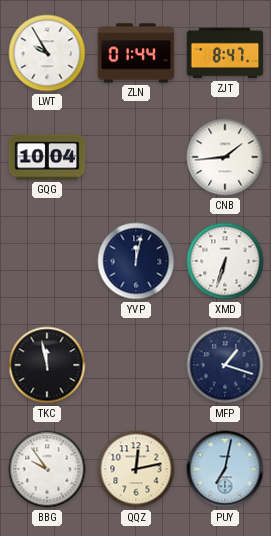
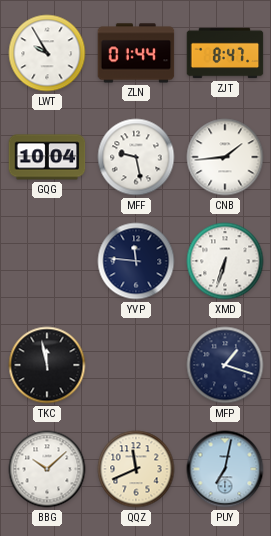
MFF: none -> 9:28 (136, 157)
YVP: 12:02 -> 11:46 (136, 261)
BBG: 9:54 -> 10:08 (47, 469)
QQZ: 12:13 -> 11:41 (136, 469)
